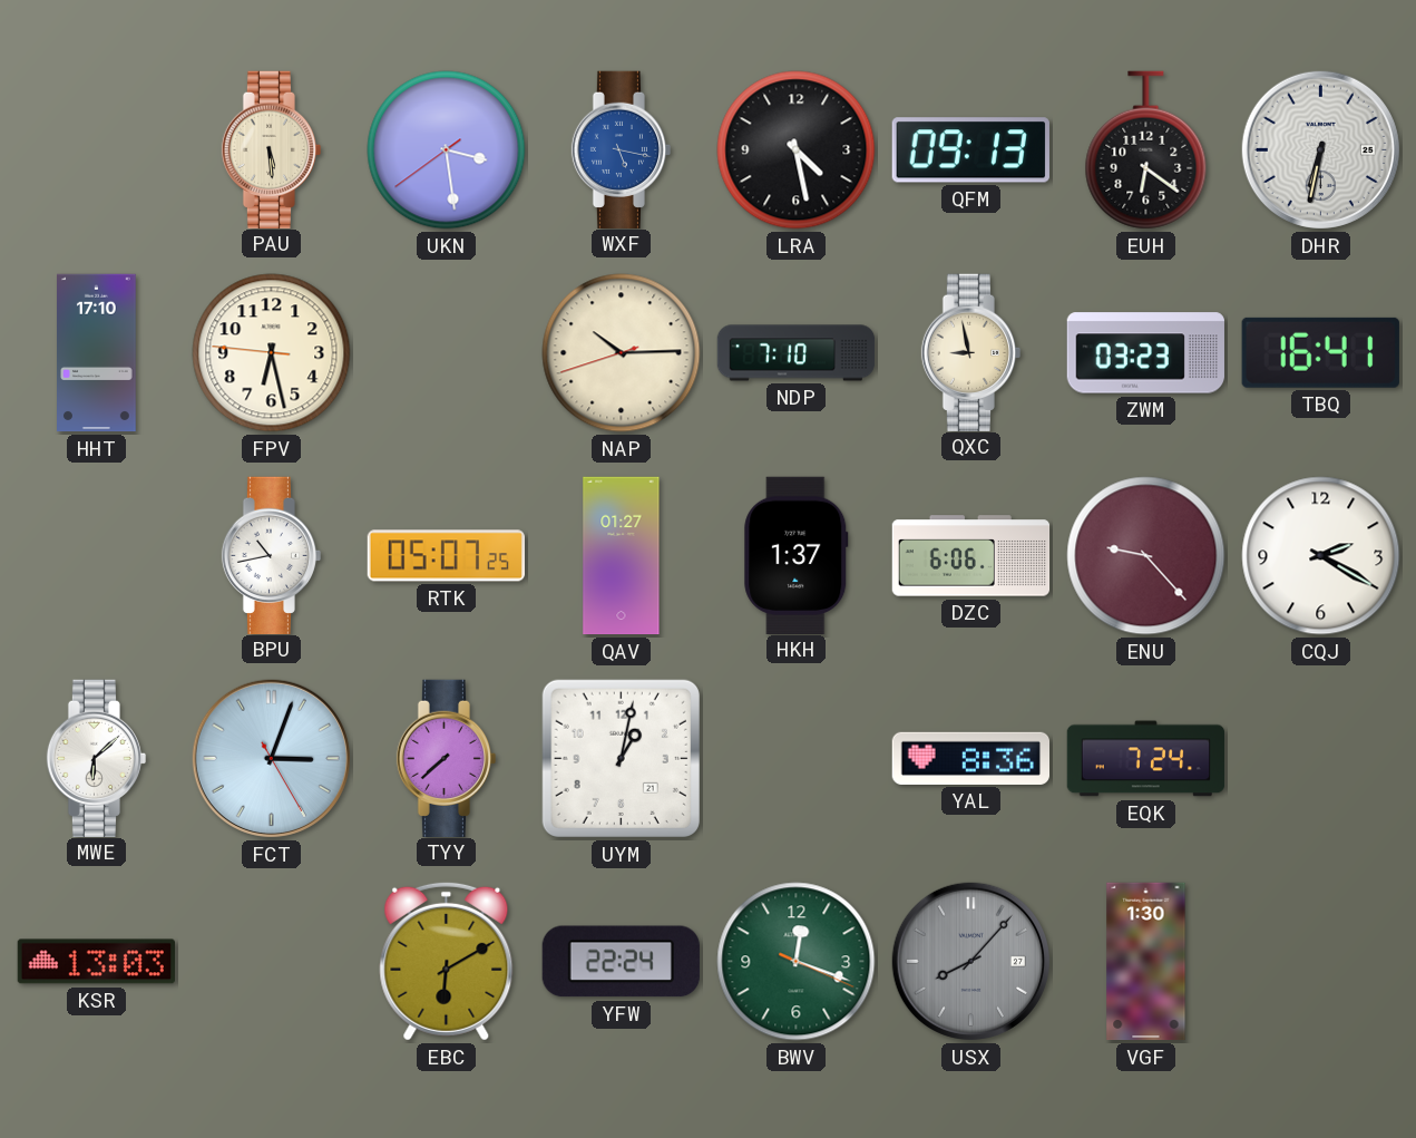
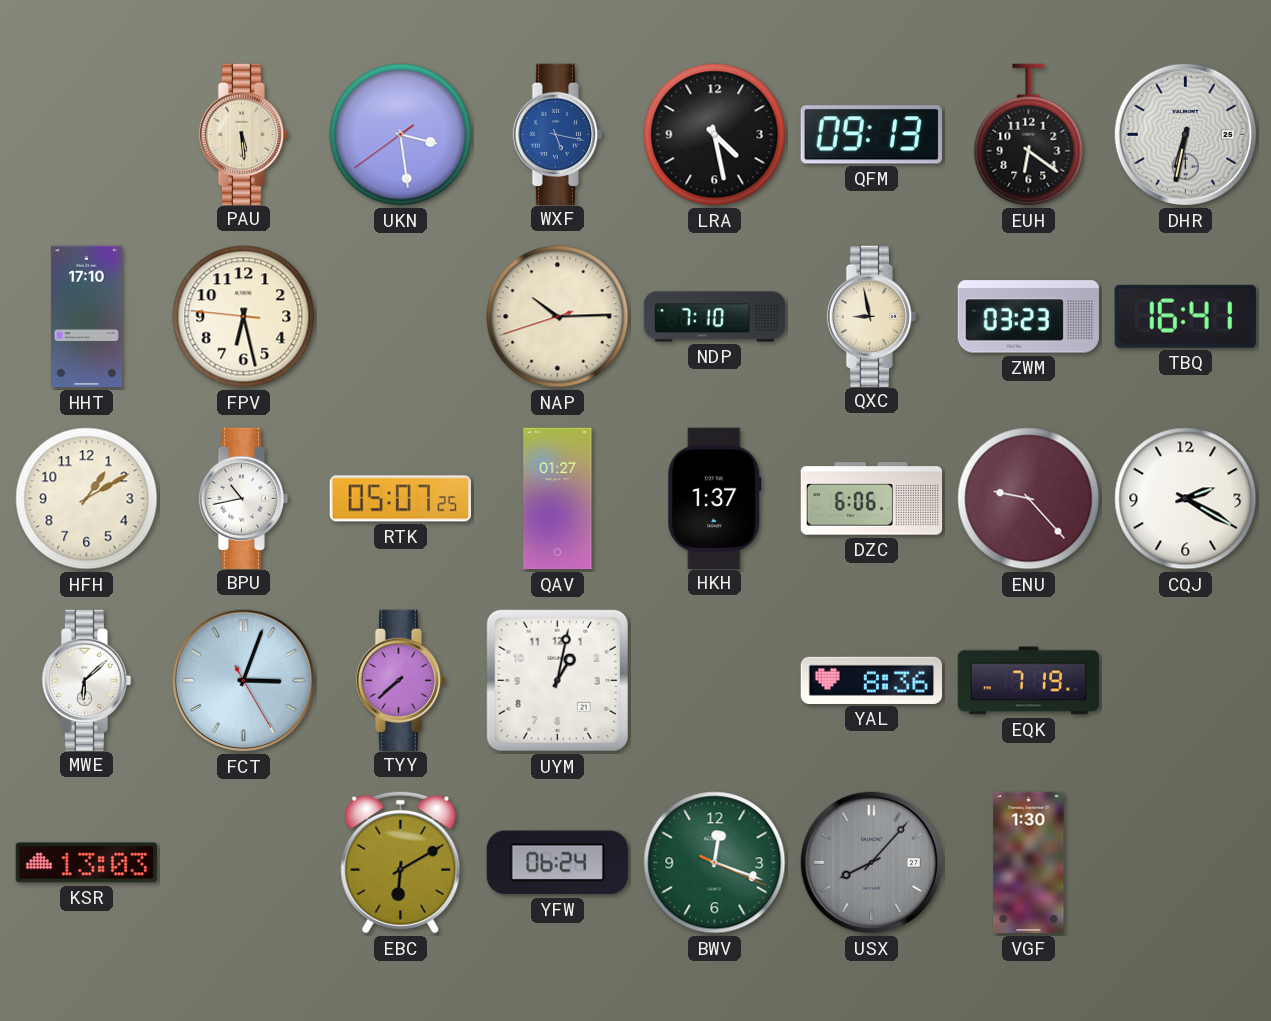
HFH: none -> 1:10 (87, 499)
EQK: 7:24 -> 7:19 (1029, 681)
YFW: 22:24 -> 06:24 (557, 863)
